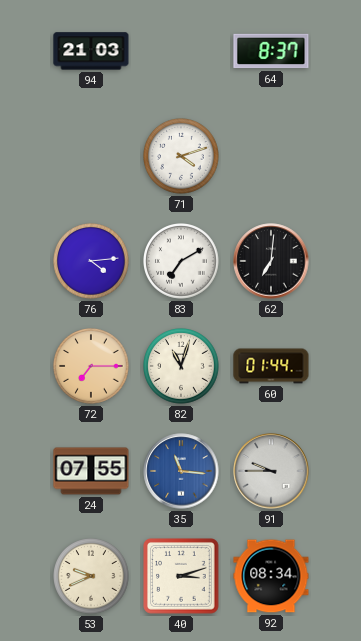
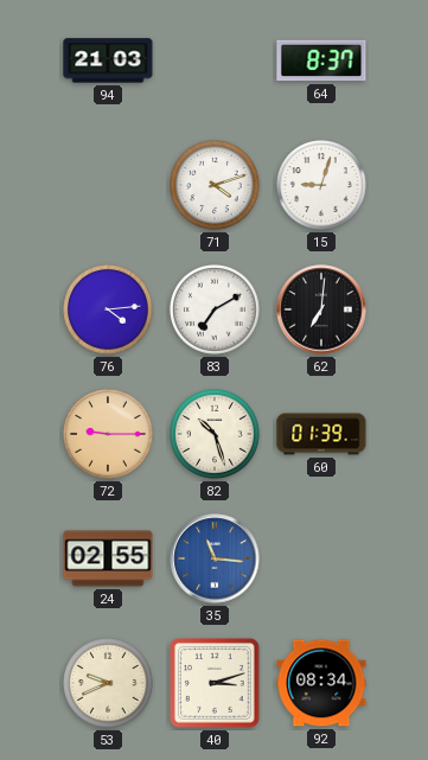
15: none -> 9:03 (322, 186)
72: 7:15 -> 9:15 (109, 435)
82: 11:03 -> 10:27 (216, 435)
60: 01:44 -> 01:39 (321, 434)
24: 07:55 -> 02:55 (108, 558)
91: 9:45 -> none (271, 471)
